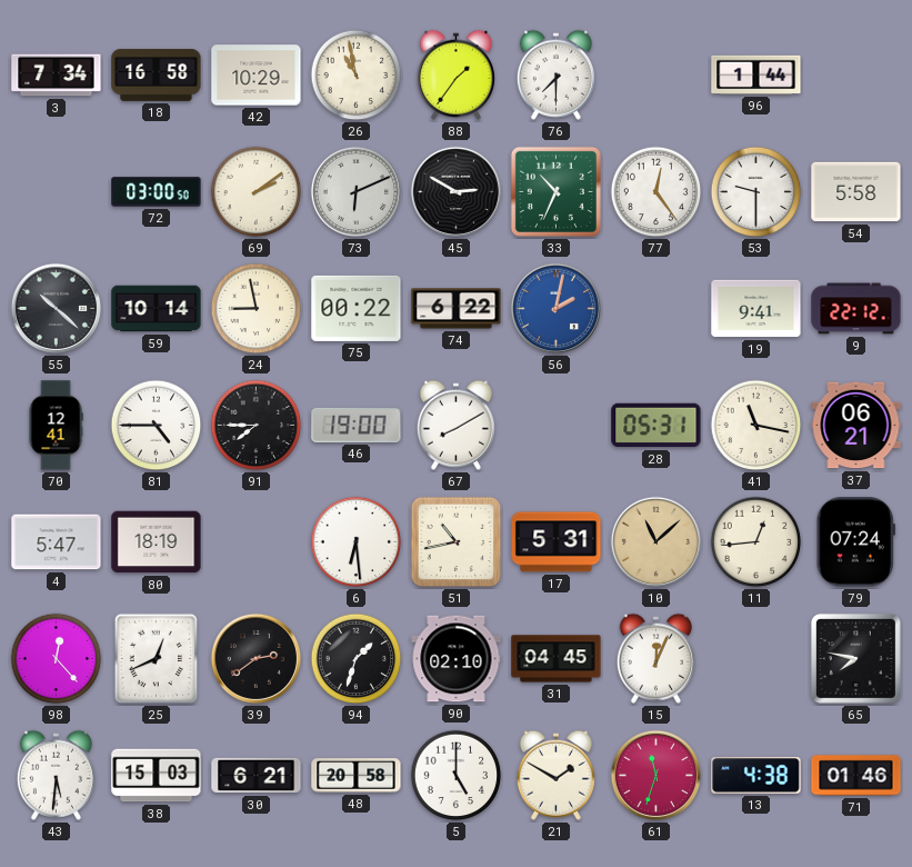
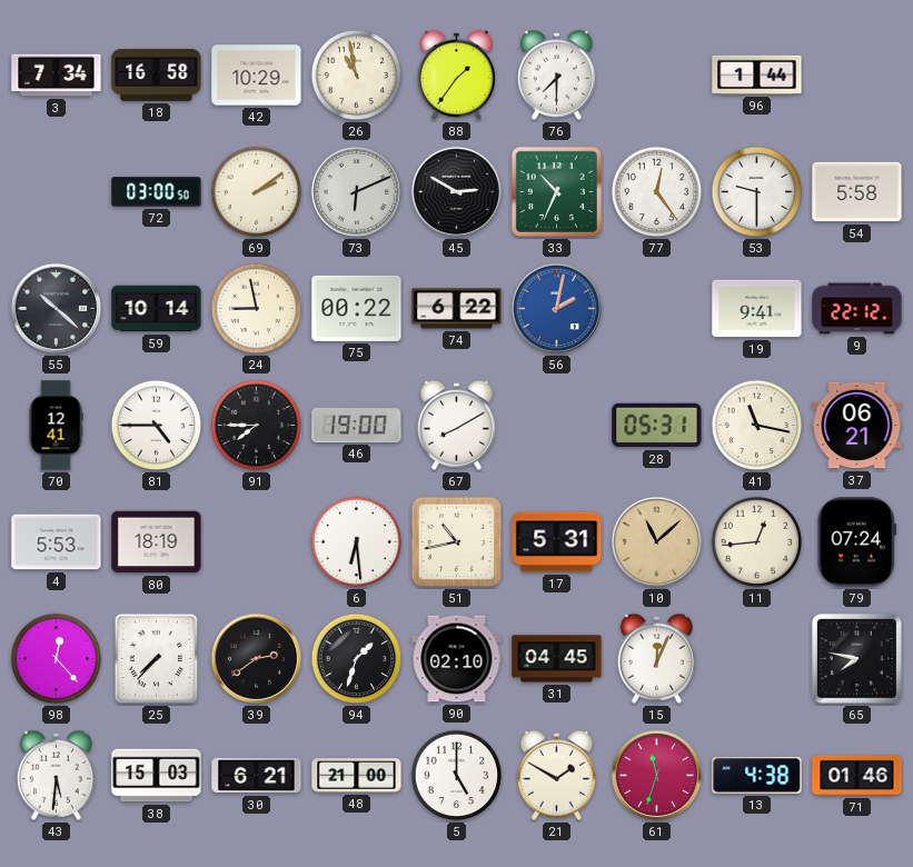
4: 5:47 -> 5:53 (57, 542)
25: 12:41 -> 7:37 (157, 659)
48: 20:58 -> 21:00 (357, 776)
